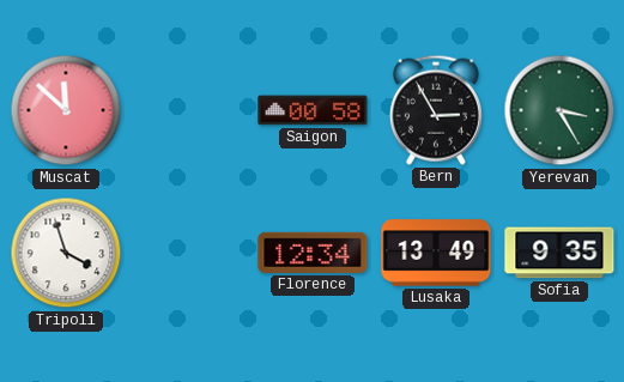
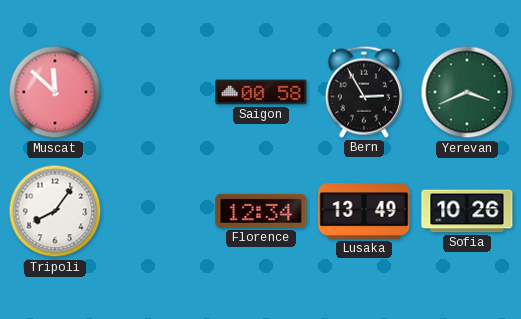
Yerevan: 3:25 -> 3:41 (467, 92)
Tripoli: 3:57 -> 8:06 (55, 211)
Sofia: 9:35 -> 10:26 (467, 211)
